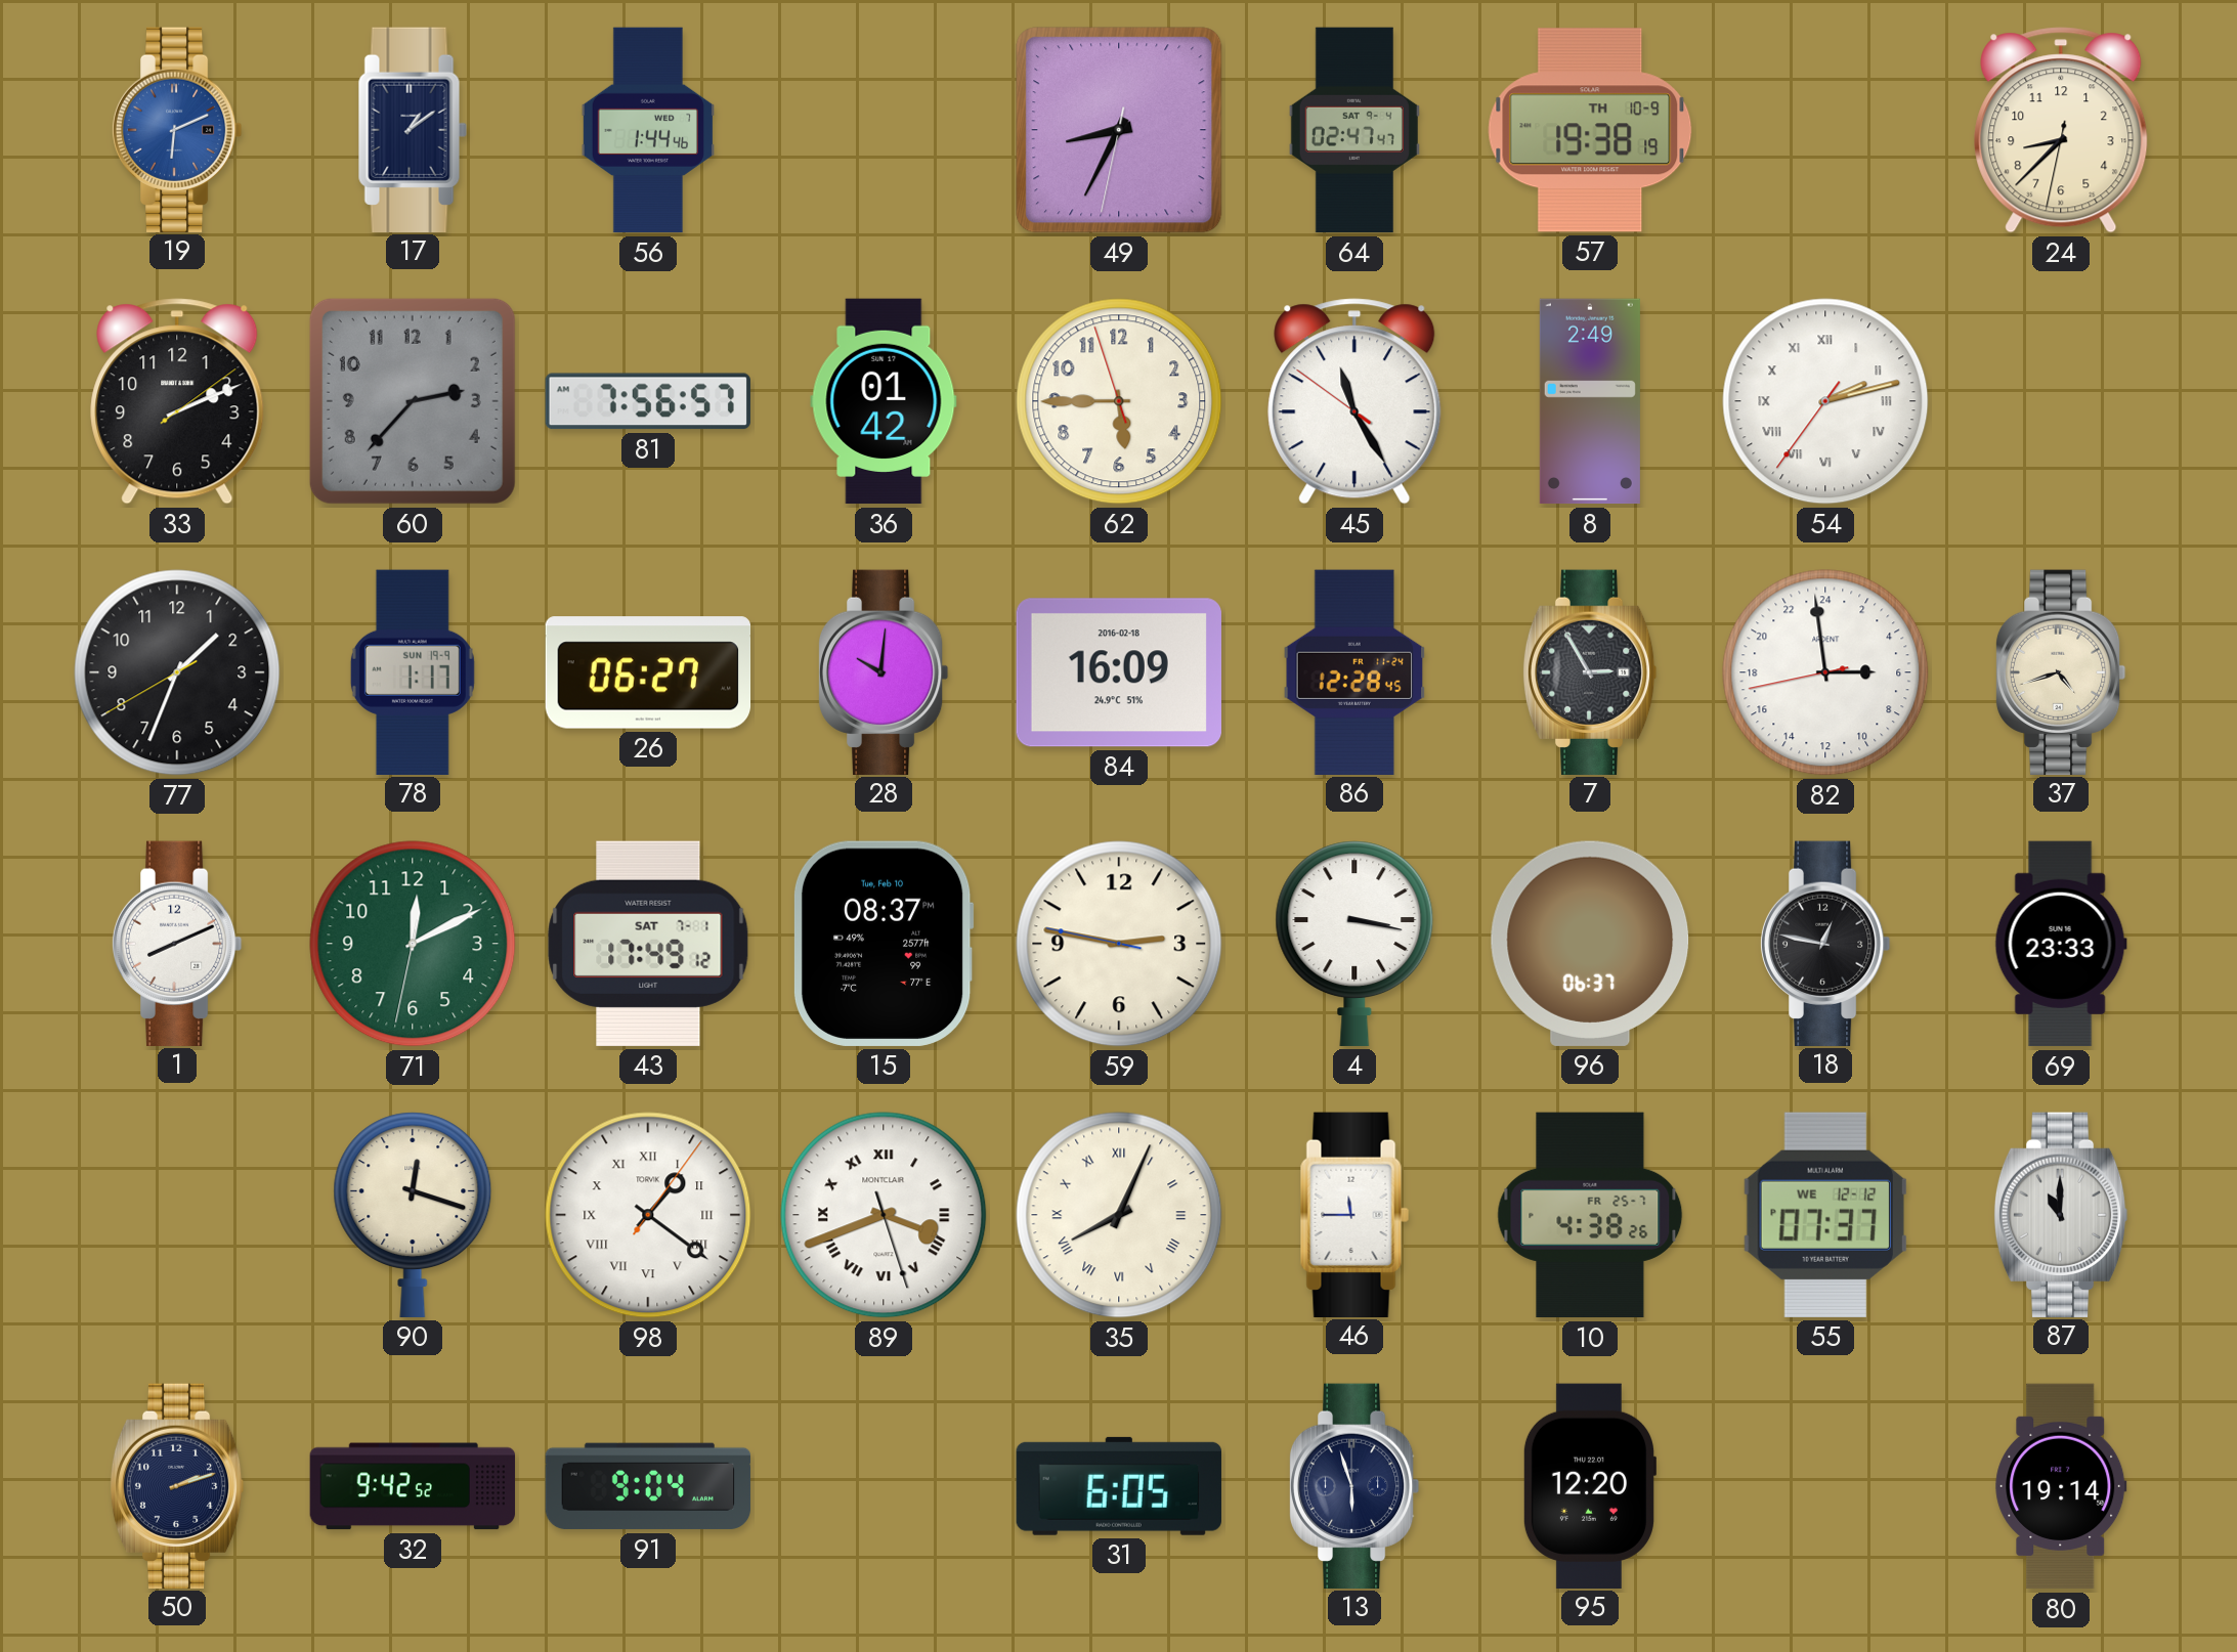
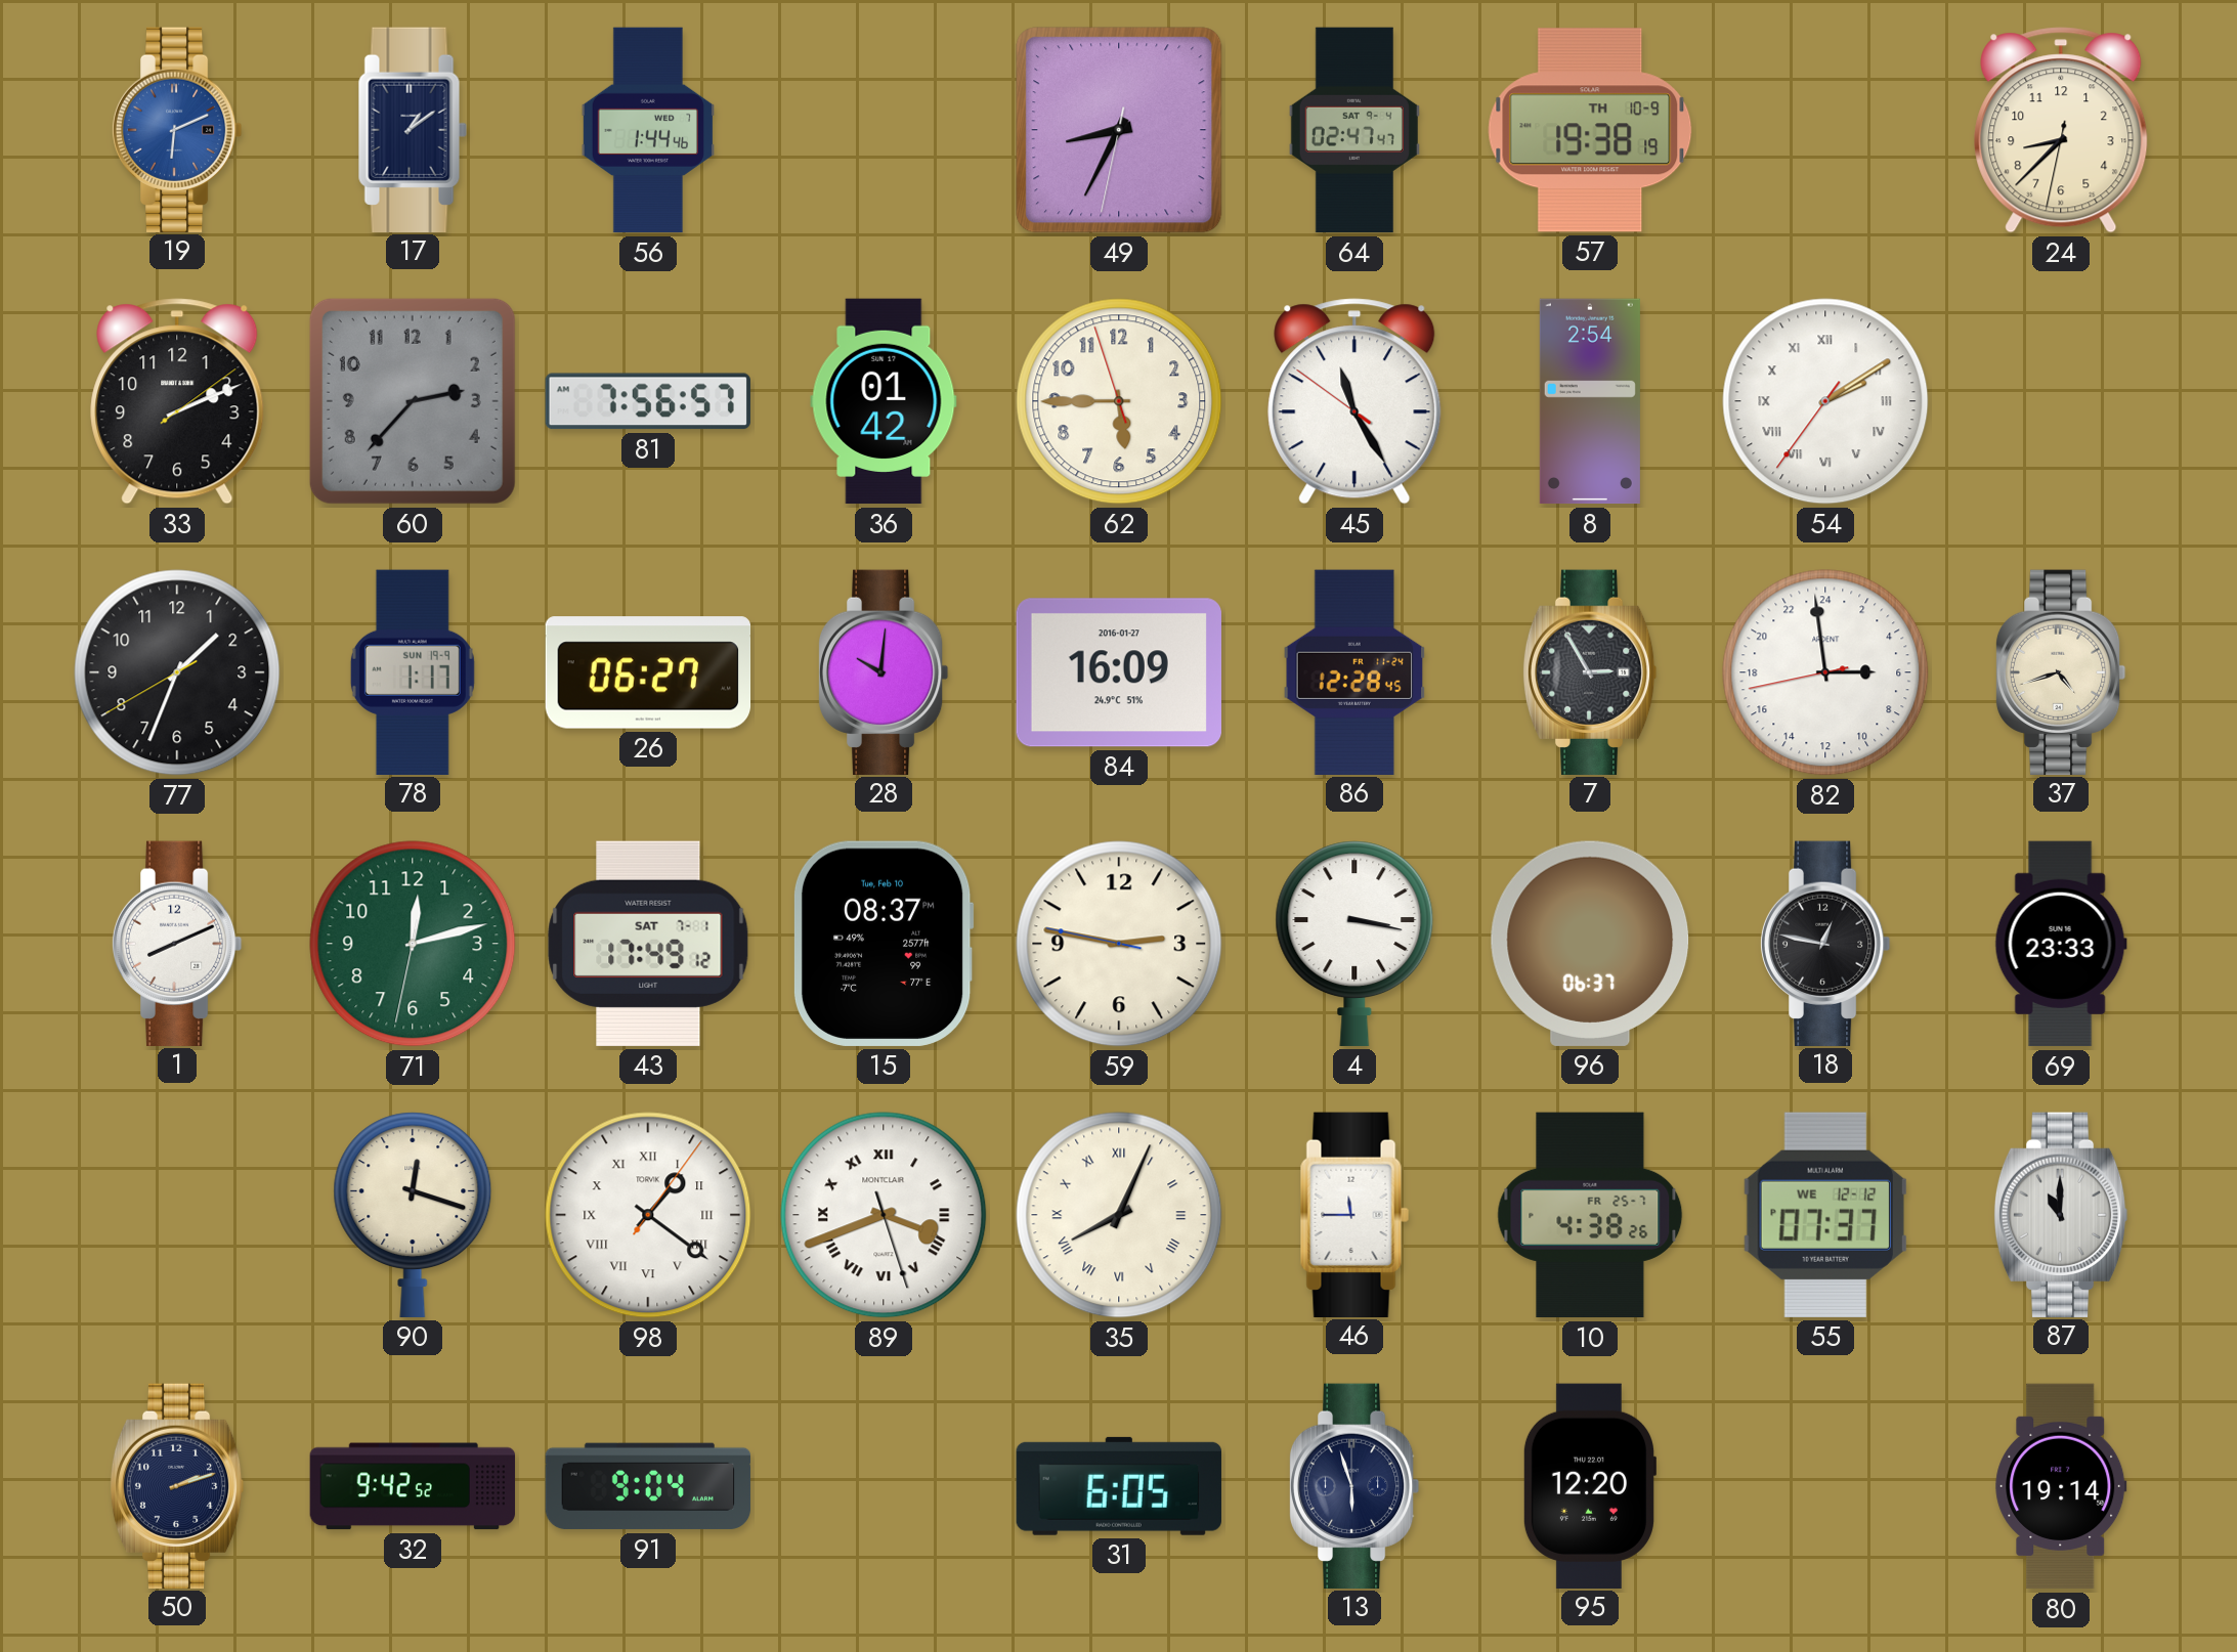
8: 2:49 -> 2:54 (1590, 401)
54: 2:12 -> 2:09 (1825, 401)
84 date: 2016-02-18 -> 2016-01-27 (1119, 672)
71: 12:10 -> 12:12 (413, 944)
